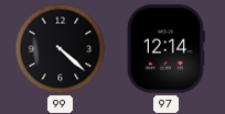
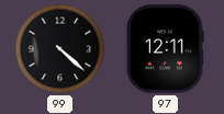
97: 12:14 -> 12:11 (165, 49)
